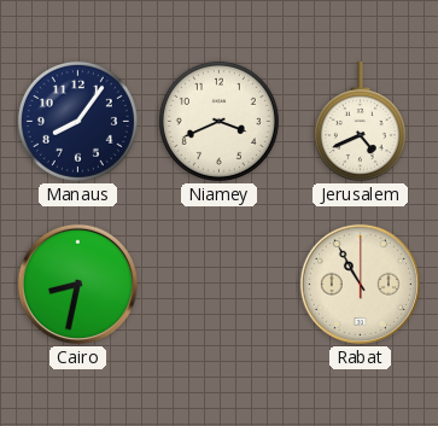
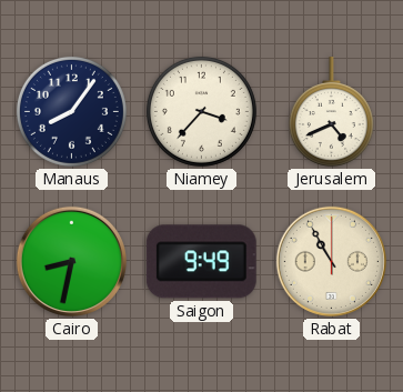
Niamey: 3:41 -> 3:37 (201, 111)
Saigon: none -> 9:49 (201, 262)
